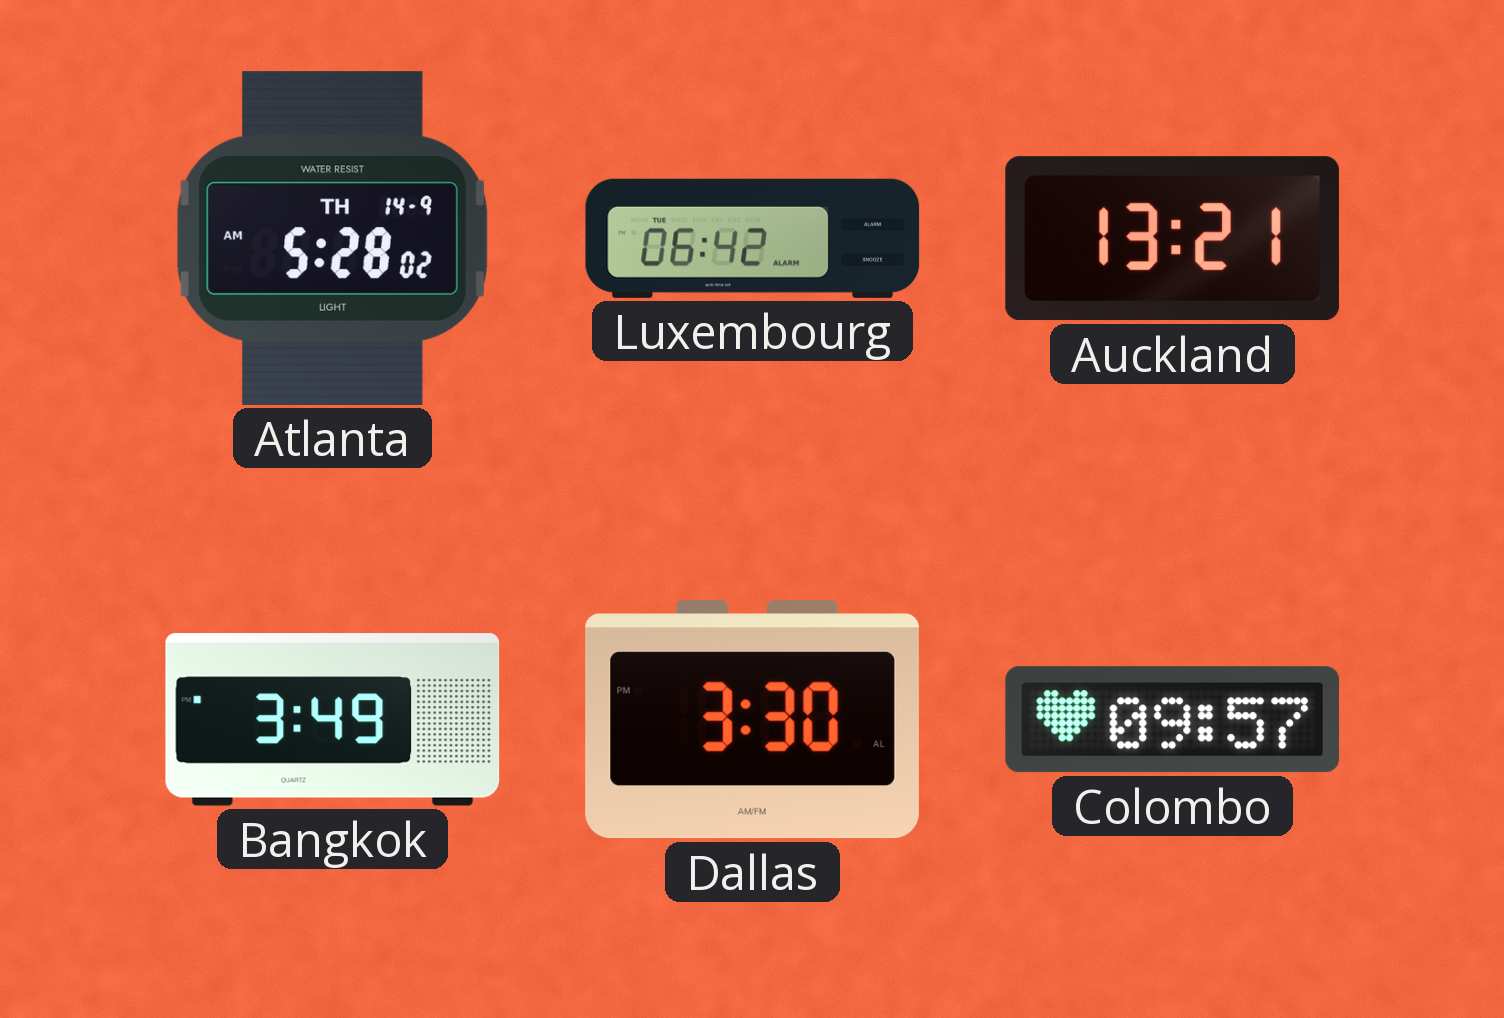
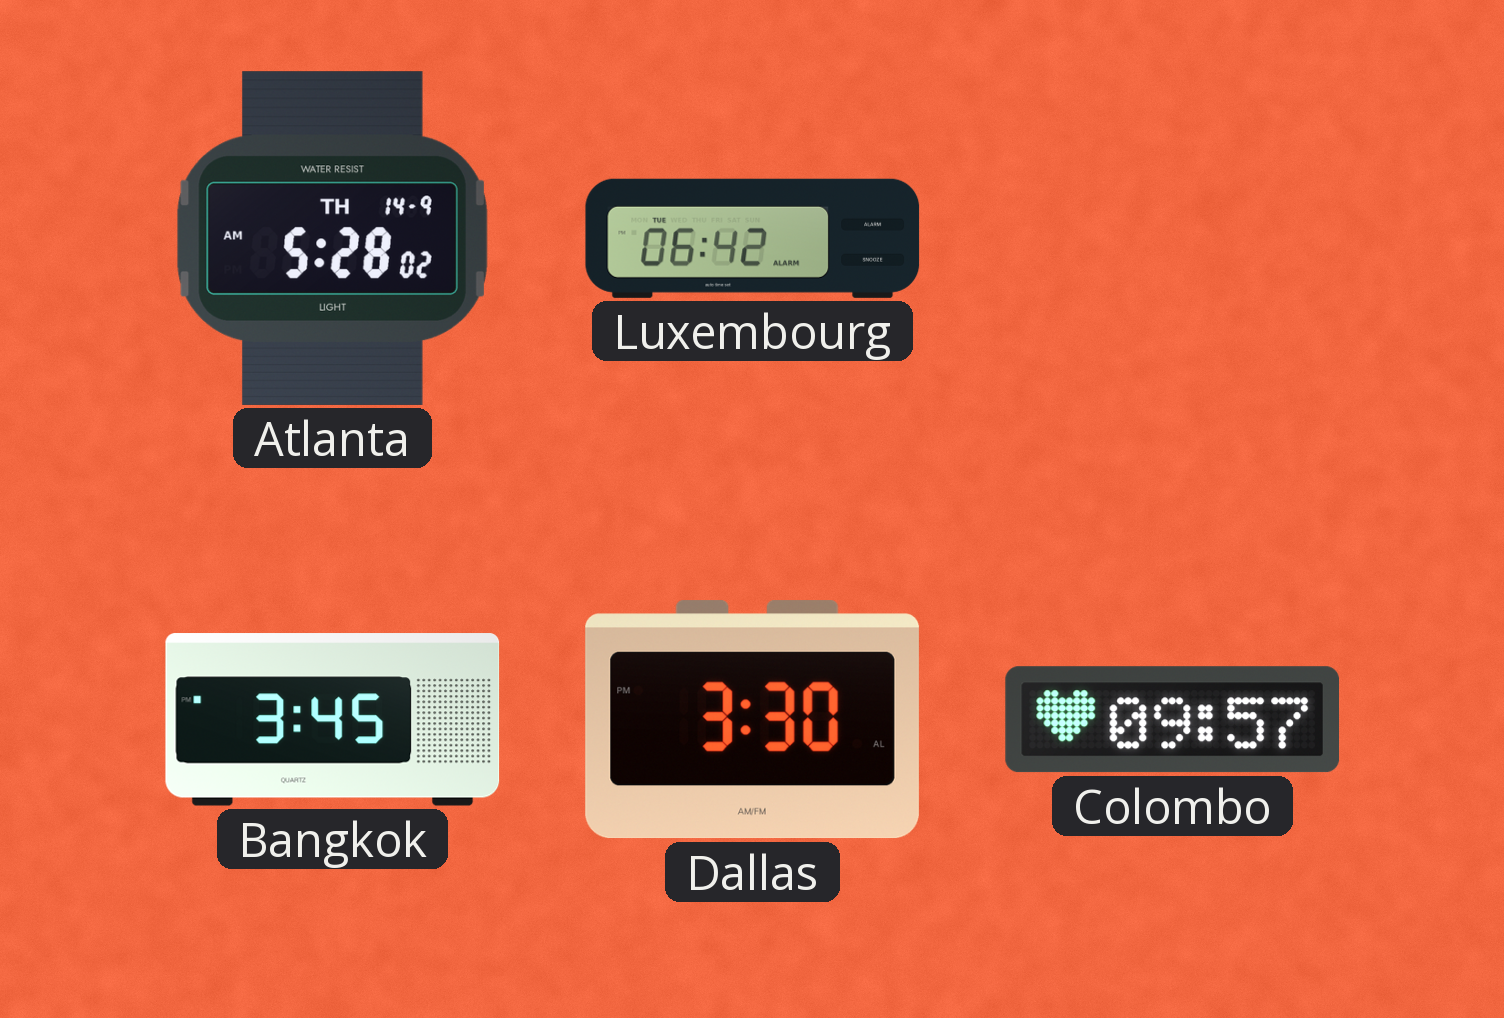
Auckland: 13:21 -> none (1172, 239)
Bangkok: 3:49 -> 3:45 (333, 720)
